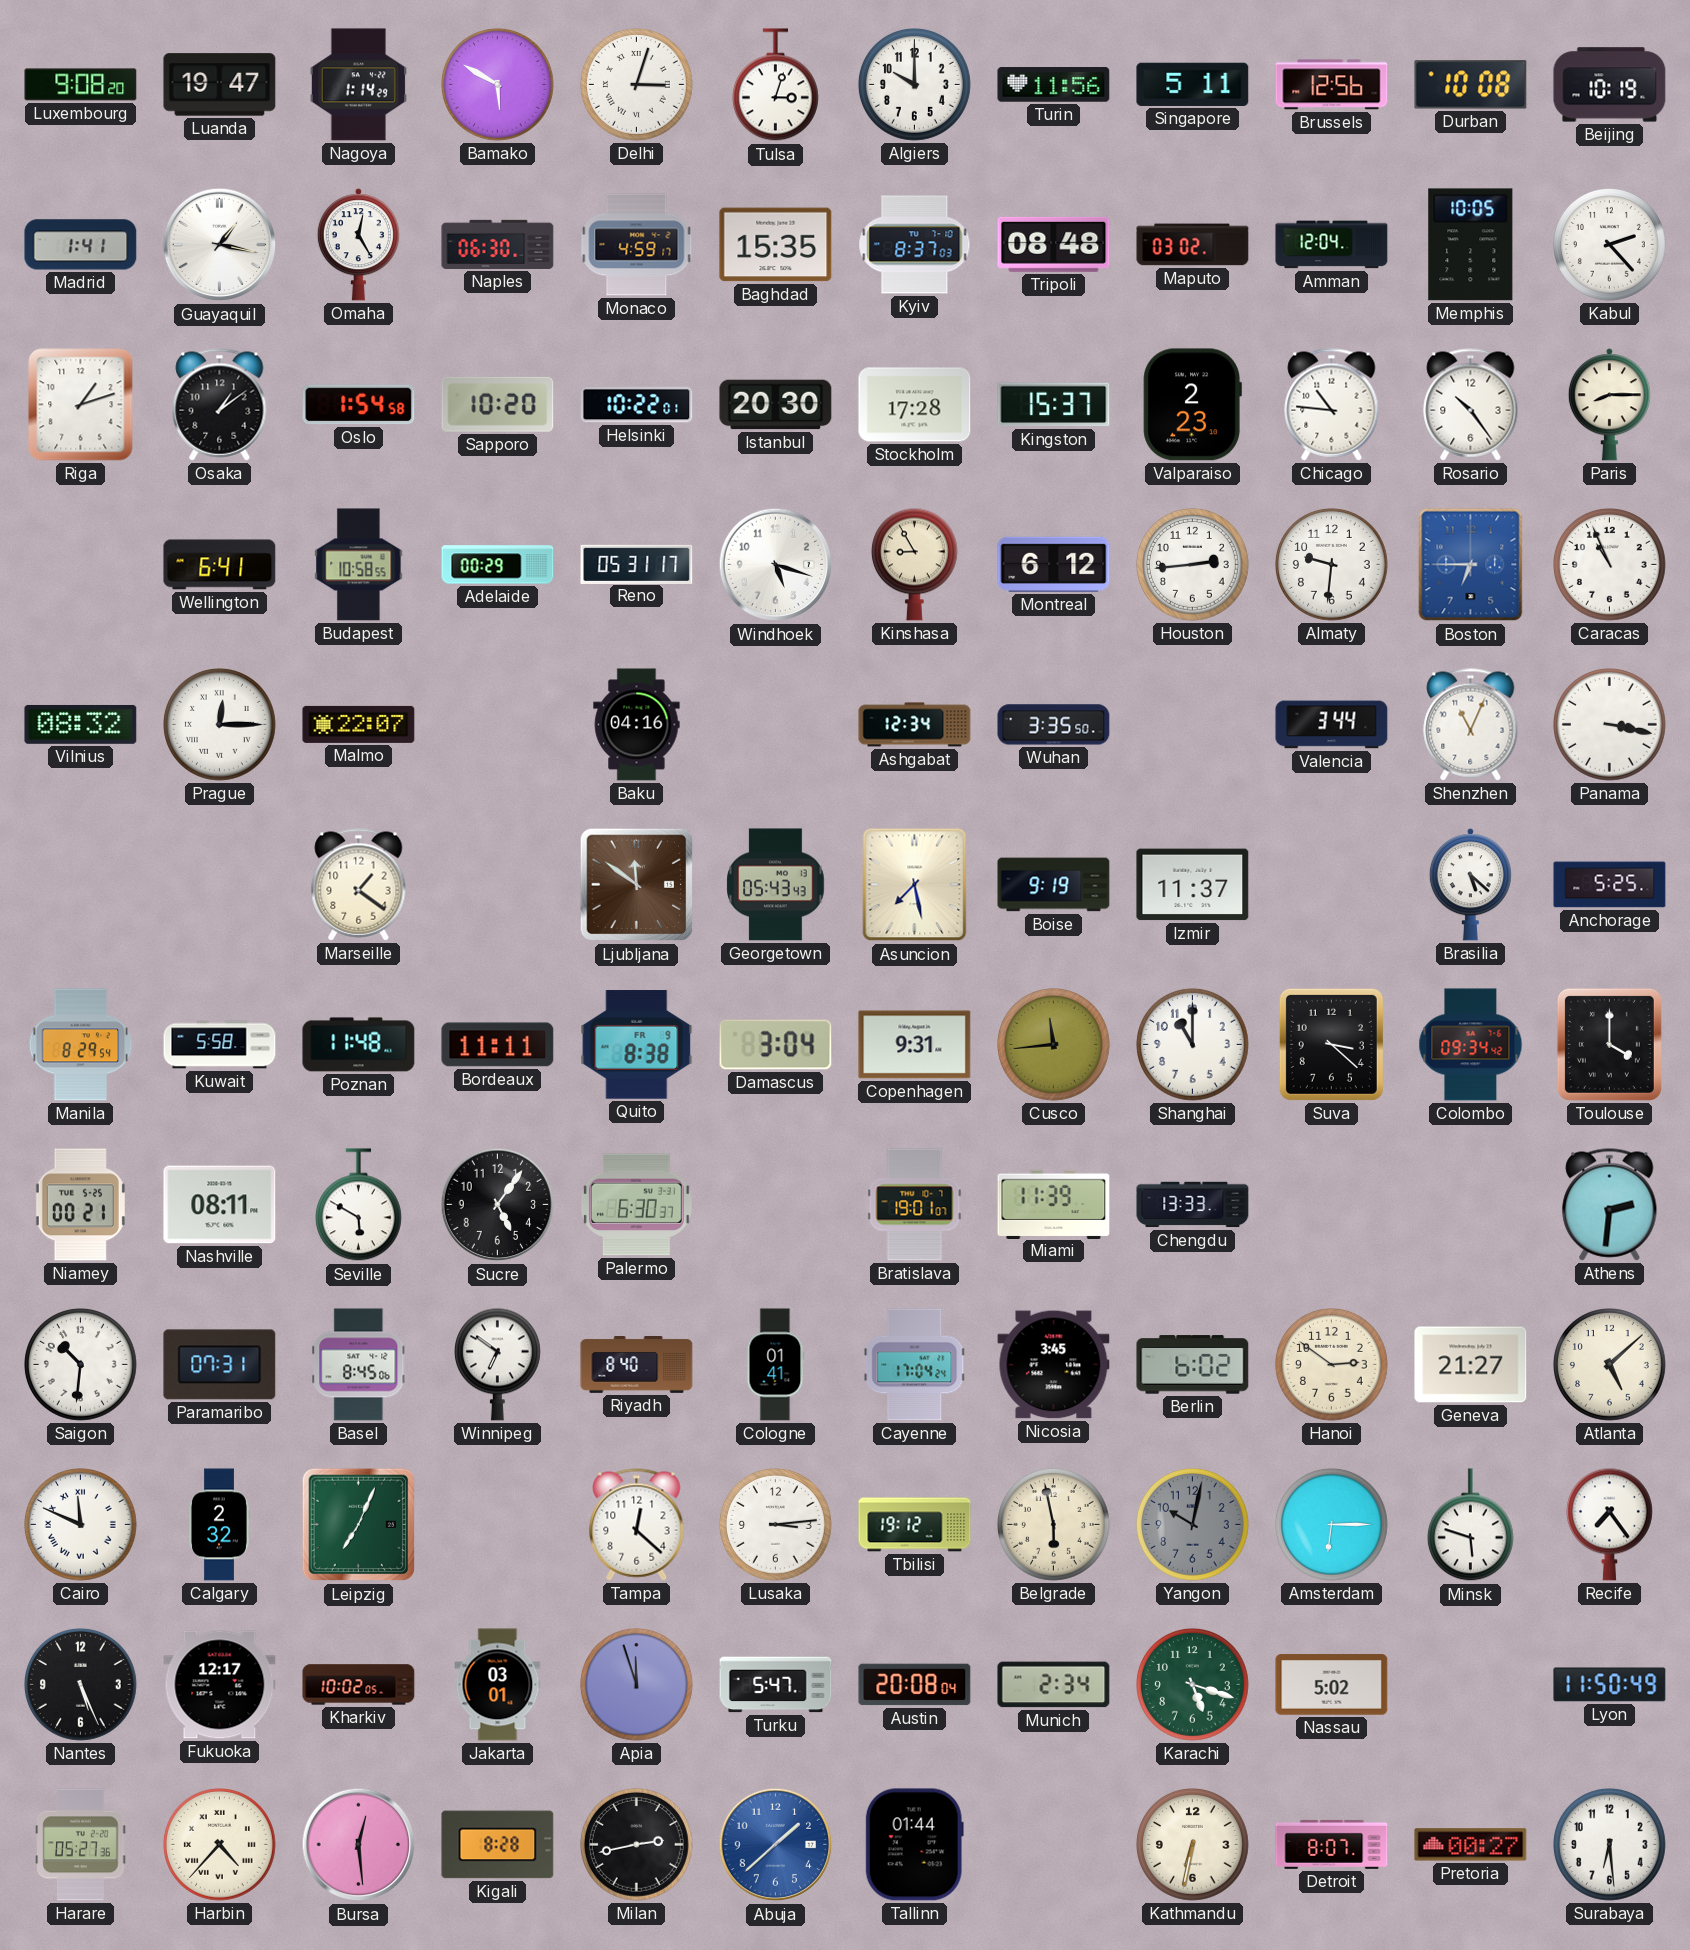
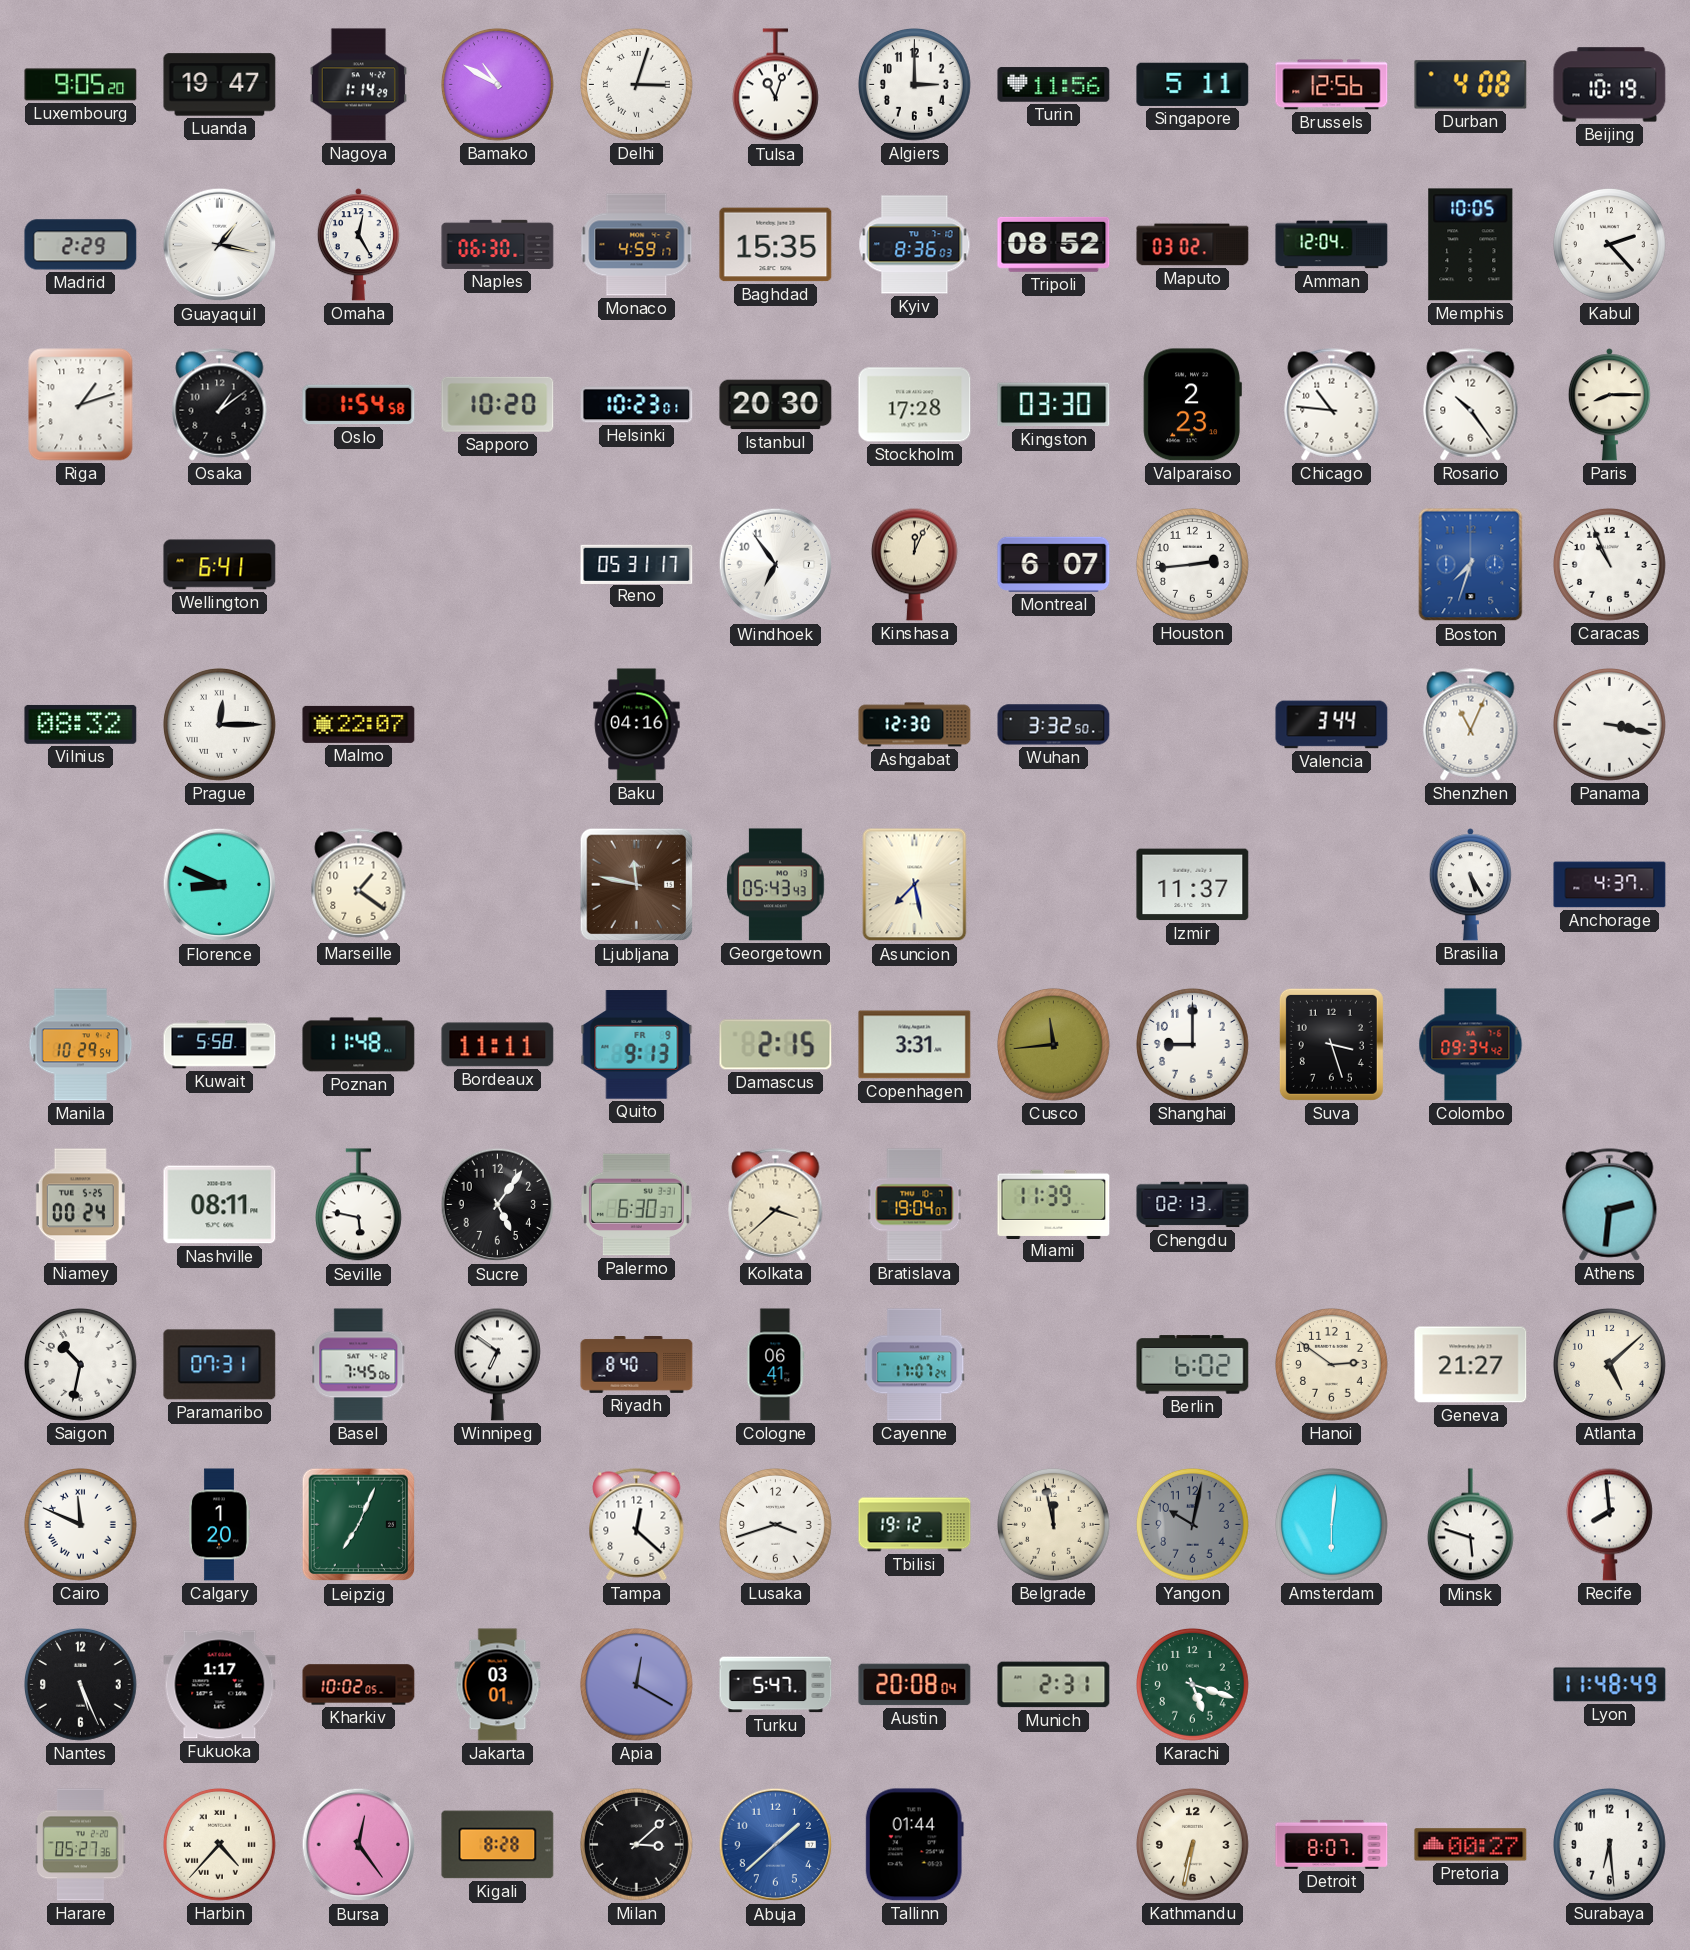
Luxembourg: 9:08 -> 9:05 (81, 85)
Bamako: 5:50 -> 10:50 (498, 85)
Tulsa: 3:03 -> 11:03 (775, 85)
Algiers: 10:00 -> 3:00 (915, 85)
Durban: 10:08 -> 4:08 (1471, 85)
Madrid: 1:41 -> 2:29 (81, 245)
Kyiv: 8:37 -> 8:36 (915, 245)
Tripoli: 08:48 -> 08:52 (1054, 244)
Helsinki: 10:22 -> 10:23 (637, 405)
Kingston: 15:37 -> 03:30 (1054, 405)
Budapest: 10:58 -> none (359, 565)
Adelaide: 00:29 -> none (498, 565)
Windhoek: 5:18 -> 6:54 (776, 565)
Kinshasa: 8:55 -> 12:04 (914, 564)
Montreal: 6:12 -> 6:07 (1054, 564)
Almaty: 9:31 -> none (1332, 565)
Boston: 6:45 -> 7:33 (1471, 565)
Ashgabat: 12:34 -> 12:30 (915, 725)
Wuhan: 3:35 -> 3:32 (1054, 725)
Florence: none -> 8:49 (220, 885)
Ljubljana: 11:51 -> 11:47 (637, 885)
Boise: 9:19 -> none (1054, 885)
Brasilia: 5:22 -> 5:25 (1470, 885)
Anchorage: 5:25 -> 4:37 (1610, 885)
Manila: 8:29 -> 10:29 (81, 1045)
Quito: 8:38 -> 9:13 (637, 1045)
Damascus: 3:04 -> 2:15 (776, 1045)
Copenhagen: 9:31 -> 3:31 (915, 1045)
Shanghai: 11:00 -> 9:00 (1193, 1045)
Suva: 3:22 -> 3:27 (1331, 1044)
Toulouse: 4:00 -> none (1609, 1044)
Niamey: 00:21 -> 00:24 (80, 1205)
Seville: 5:50 -> 5:47 (358, 1205)
Kolkata: none -> 3:38 (776, 1205)
Bratislava: 19:01 -> 19:04 (915, 1205)
Chengdu: 13:33 -> 02:13 (1193, 1205)
Saigon: 10:31 -> 10:32 (81, 1365)
Basel: 8:45 -> 7:45 (359, 1365)
Cologne: 01:41 -> 06:41 (775, 1365)
Cayenne: 17:04 -> 17:07 (915, 1365)
Nicosia: 3:45 -> none (1054, 1365)
Calgary: 2:32 -> 1:20 (220, 1525)
Lusaka: 3:14 -> 3:42 (776, 1525)
Belgrade: 5:58 -> 11:58 (1054, 1525)
Amsterdam: 6:15 -> 6:01 (1332, 1525)
Recife: 7:24 -> 7:59 (1609, 1524)
Fukuoka: 12:17 -> 1:17 (220, 1685)
Apia: 11:57 -> 12:20 (637, 1685)
Munich: 2:34 -> 2:31 (1054, 1685)
Nassau: 5:02 -> none (1332, 1685)
Lyon: 11:50 -> 11:48 (1610, 1685)
Bursa: 12:29 -> 12:24 (359, 1845)
Milan: 2:43 -> 3:08 (637, 1845)
